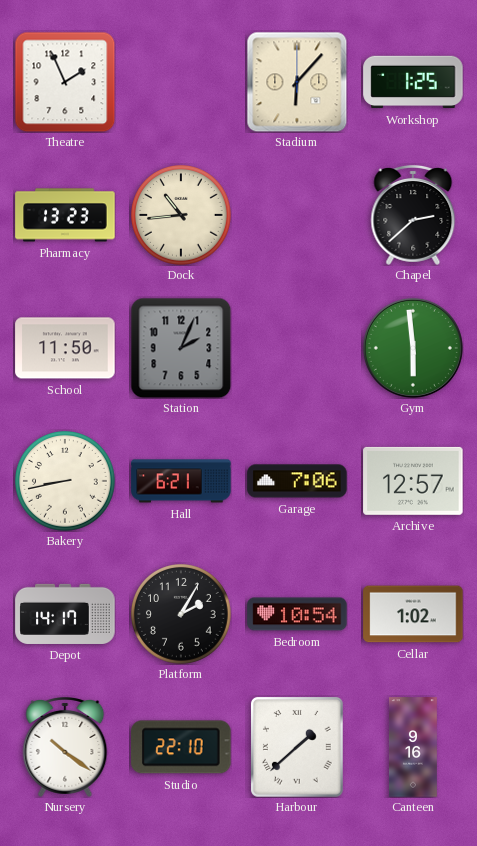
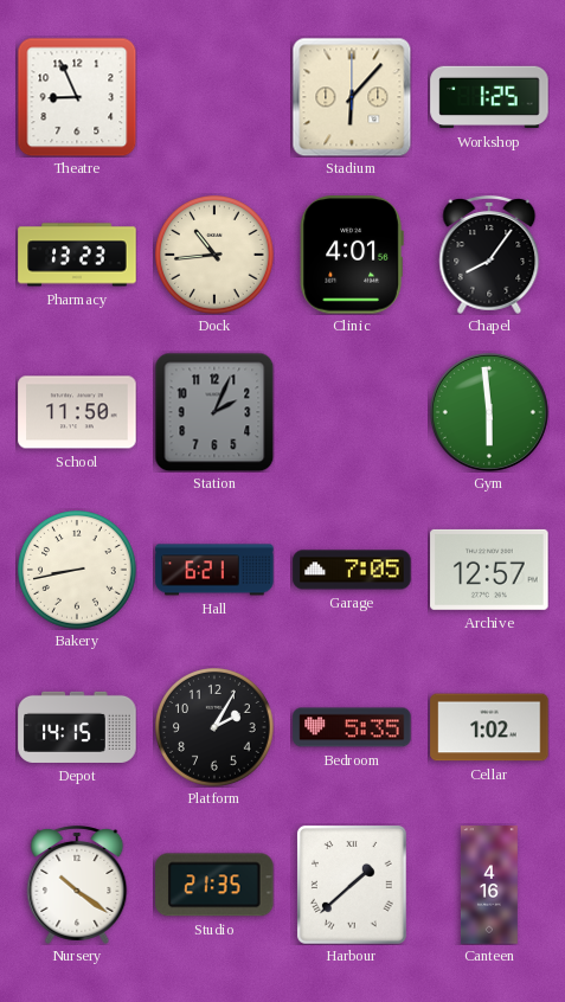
Theatre: 1:56 -> 8:56 (77, 97)
Clinic: none -> 4:01 (352, 255)
Chapel: 2:38 -> 8:06 (489, 255)
Garage: 7:06 -> 7:05 (352, 570)
Depot: 14:17 -> 14:15 (77, 727)
Bedroom: 10:54 -> 5:35 (352, 727)
Studio: 22:10 -> 21:35 (214, 885)
Canteen: 9:16 -> 4:16 (489, 885)
